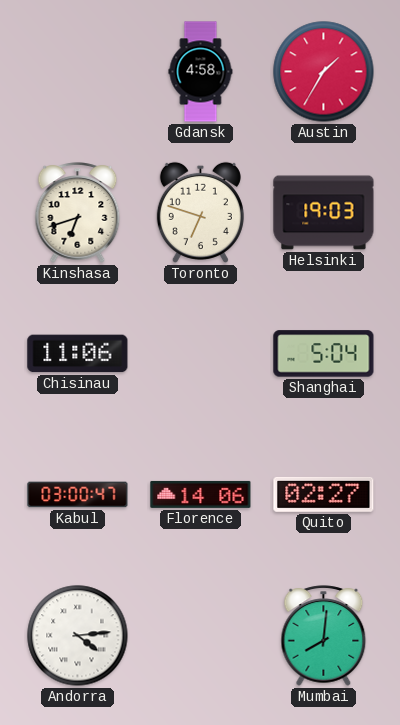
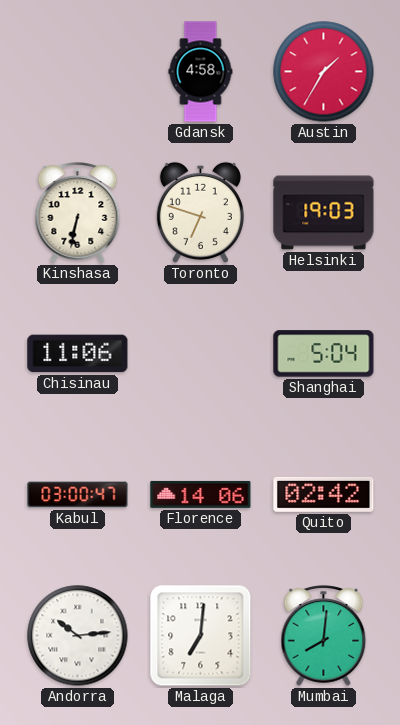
Kinshasa: 6:42 -> 6:32 (78, 213)
Quito: 02:27 -> 02:42 (324, 494)
Andorra: 4:14 -> 10:14 (78, 636)
Malaga: none -> 7:01 (201, 636)
